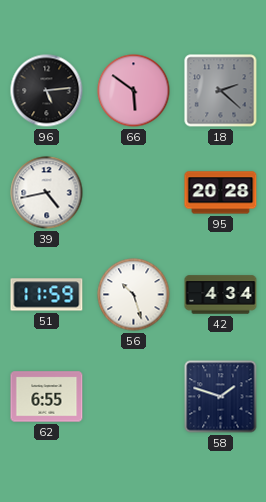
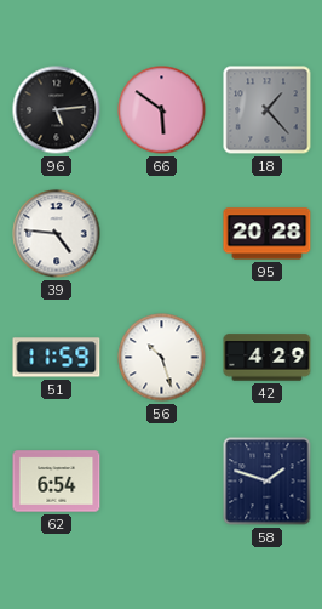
18: 2:22 -> 1:23 (268, 110)
39: 4:43 -> 4:46 (57, 234)
42: 4:34 -> 4:29 (268, 358)
62: 6:55 -> 6:54 (57, 482)
